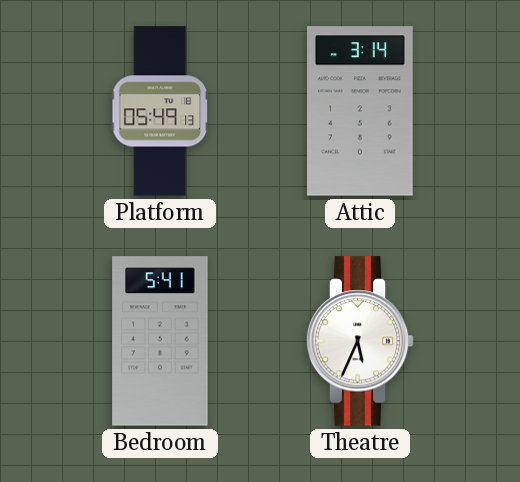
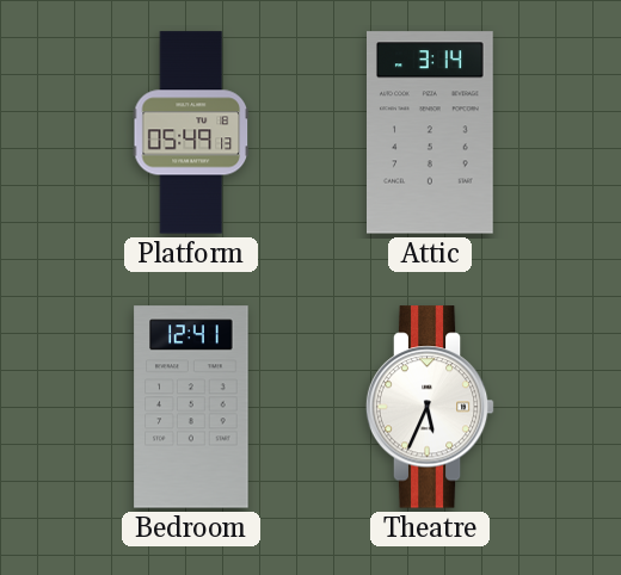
Bedroom: 5:41 -> 12:41 (191, 407)
